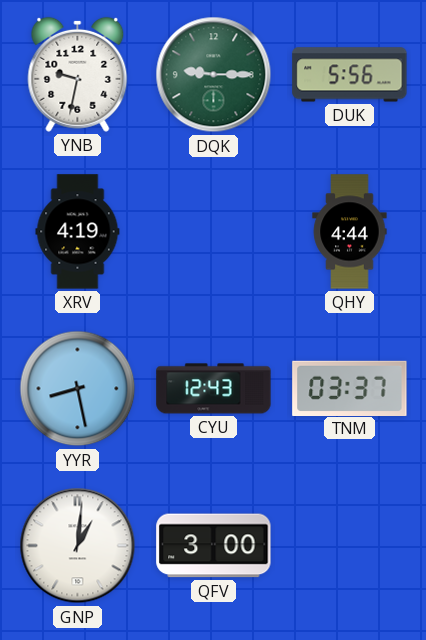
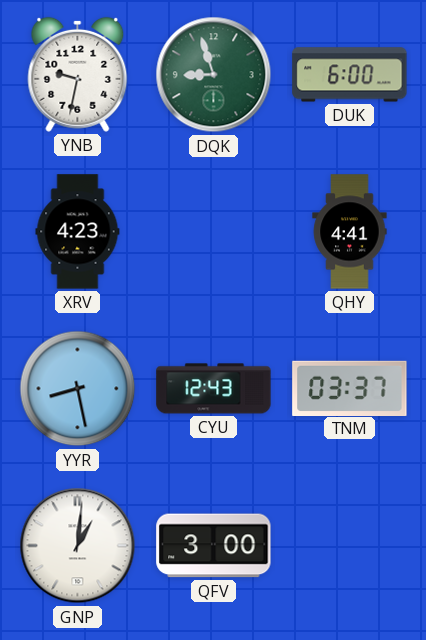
DQK: 9:15 -> 8:57 (214, 75)
DUK: 5:56 -> 6:00 (350, 75)
XRV: 4:19 -> 4:23 (78, 232)
QHY: 4:44 -> 4:41 (350, 232)
